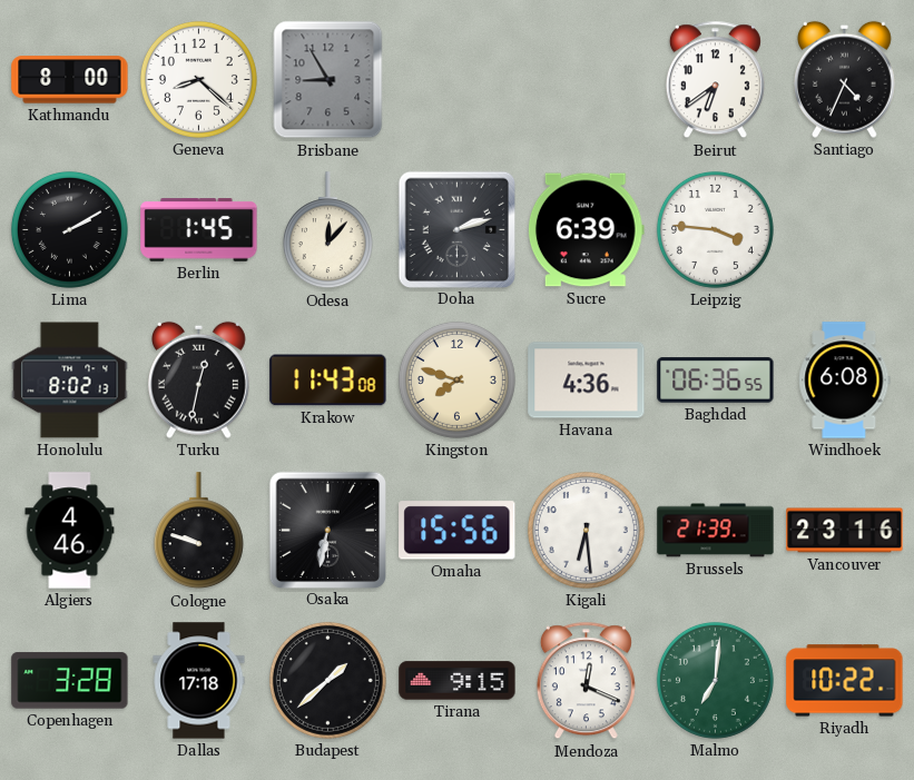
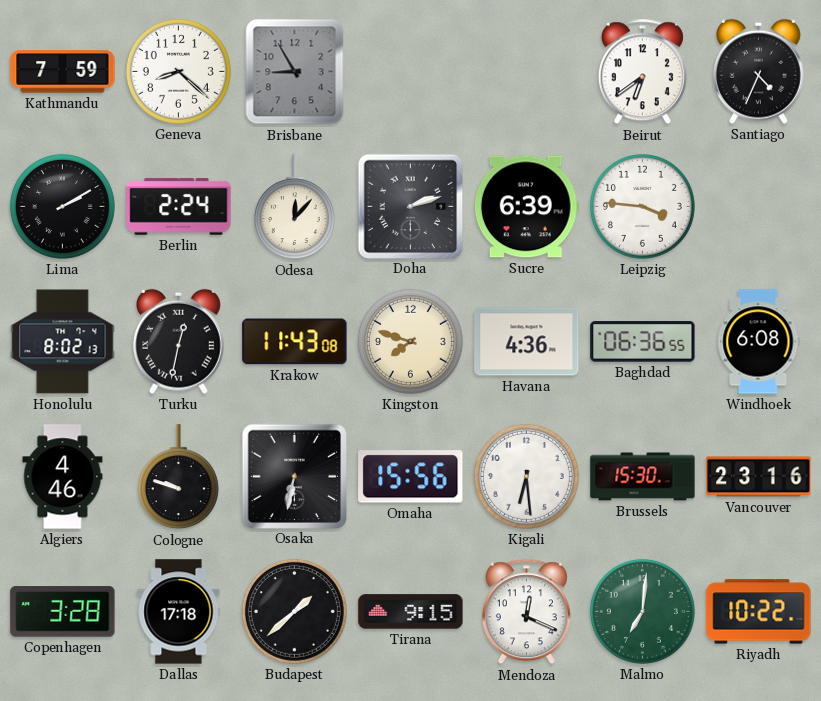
Kathmandu: 8:00 -> 7:59 (63, 72)
Berlin: 1:45 -> 2:24 (179, 207)
Brussels: 21:39 -> 15:30 (643, 477)
